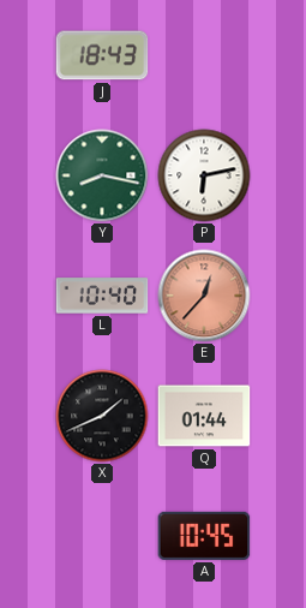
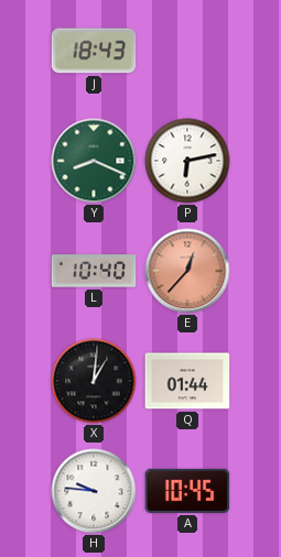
Y: 8:17 -> 8:19 (94, 161)
X: 1:41 -> 1:01 (94, 381)
H: none -> 9:46 (94, 491)
